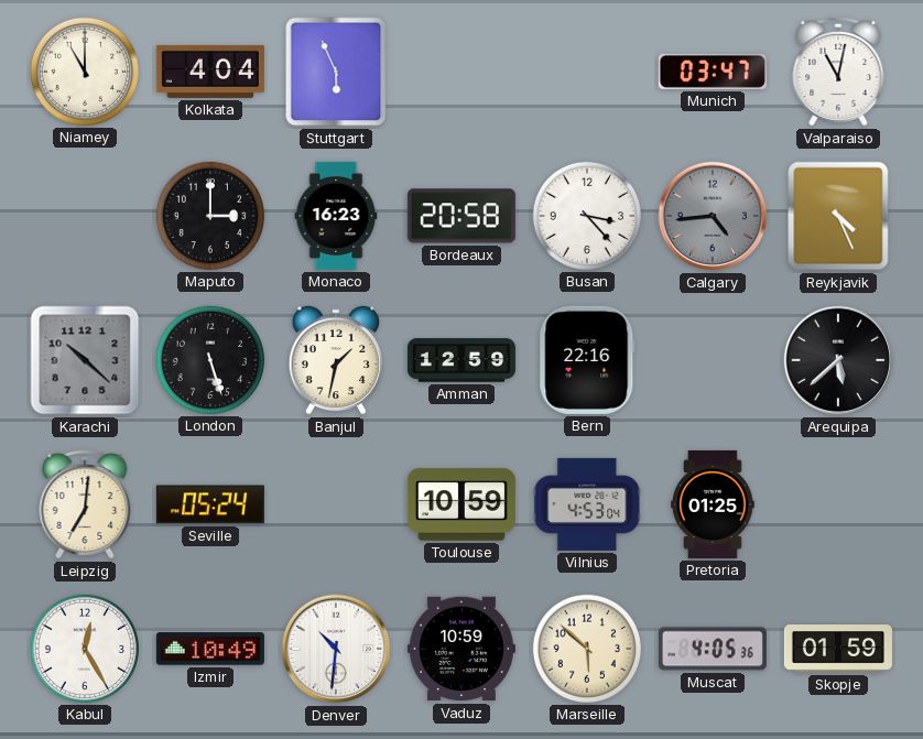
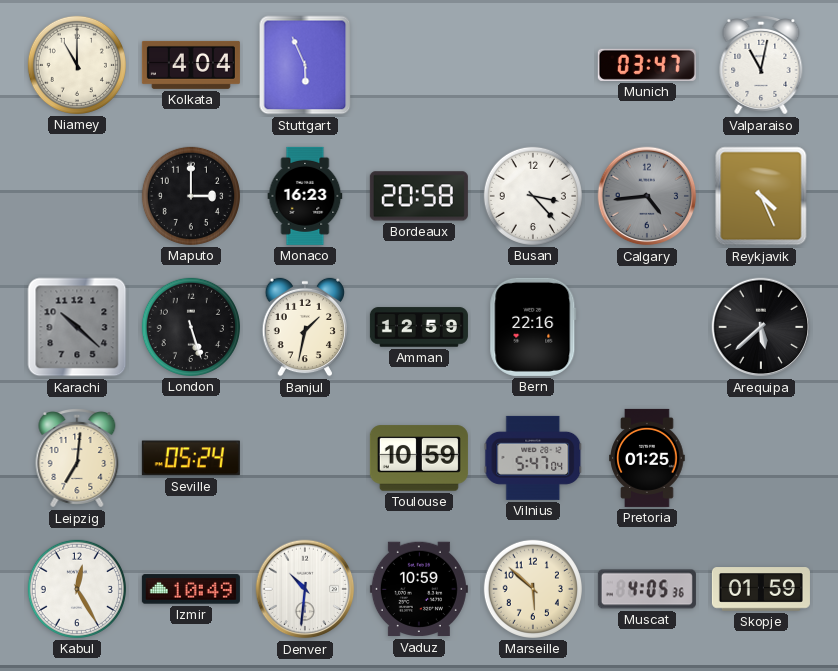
Vilnius: 4:53 -> 5:47 (533, 458)
